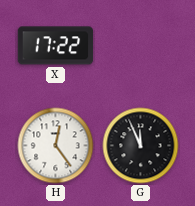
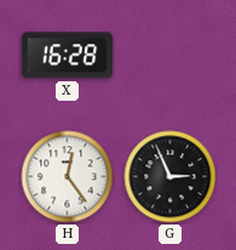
X: 17:22 -> 16:28 (68, 56)
G: 11:56 -> 2:56 (171, 177)
